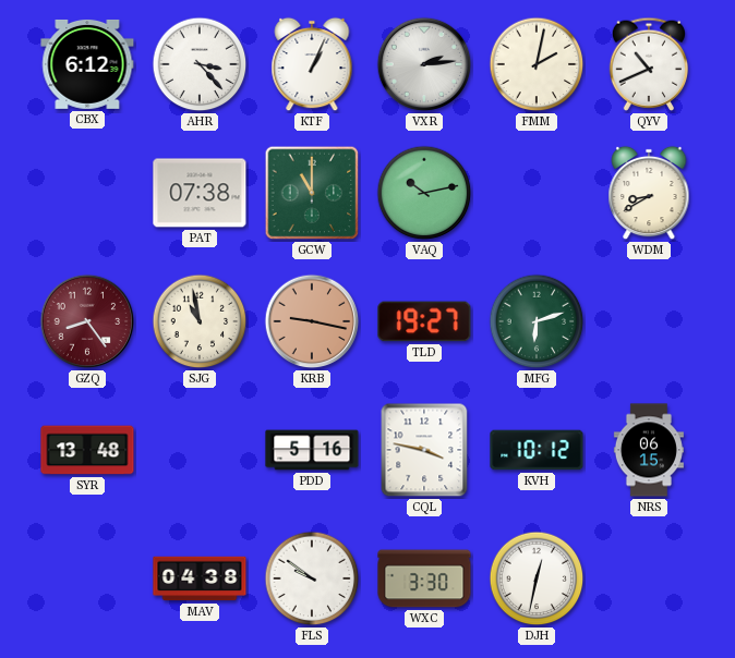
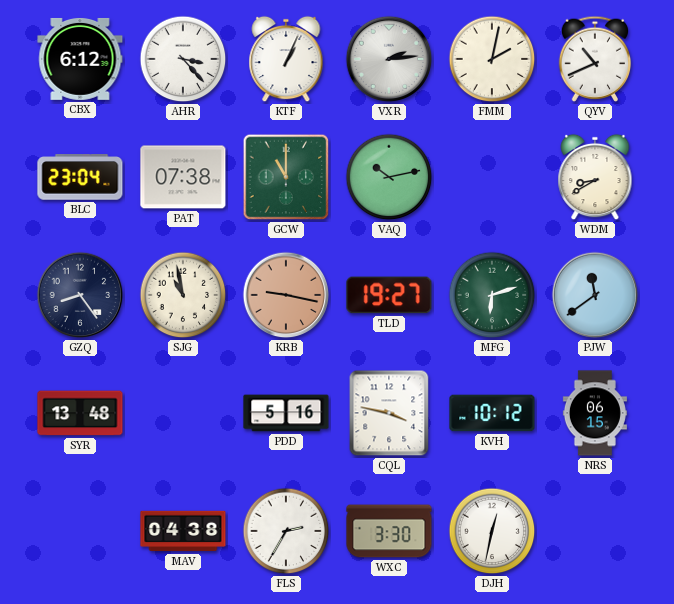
BLC: none -> 23:04 (80, 177)
GZQ dial: burgundy -> navy (80, 295)
PJW: none -> 11:39 (595, 295)
FLS: 9:51 -> 2:35 (286, 531)
